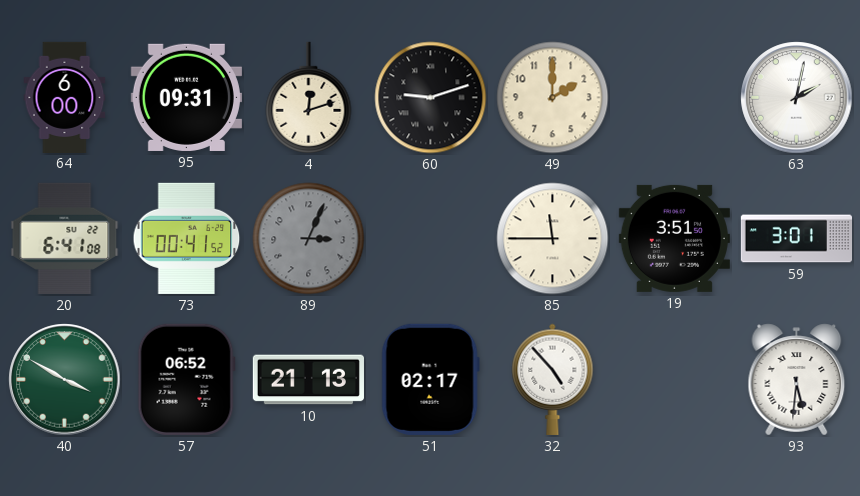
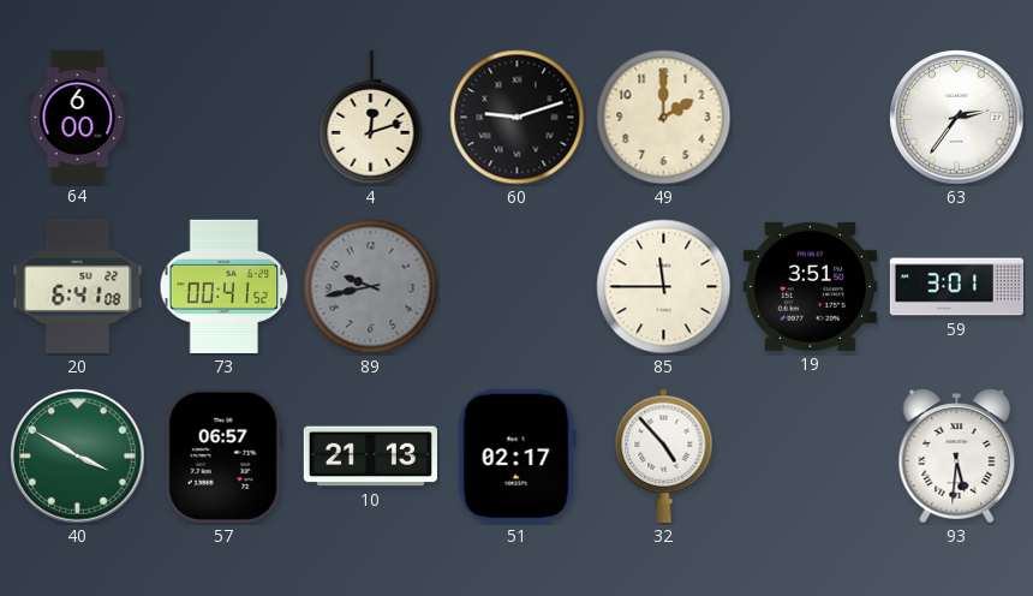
95: 09:31 -> none (186, 97)
63: 2:02 -> 2:36 (957, 118)
89: 3:04 -> 9:43 (371, 287)
57: 06:52 -> 06:57 (223, 455)
